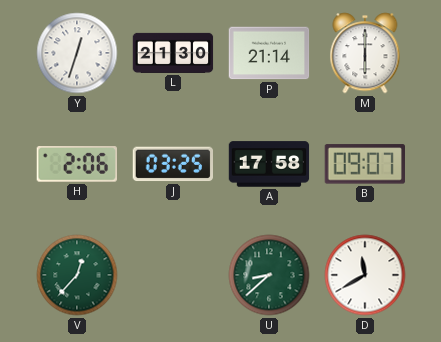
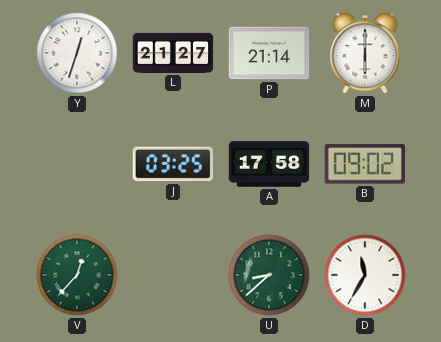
L: 21:30 -> 21:27 (173, 53)
H: 2:06 -> none (76, 165)
B: 09:07 -> 09:02 (364, 164)
D: 11:40 -> 11:35 (365, 275)
